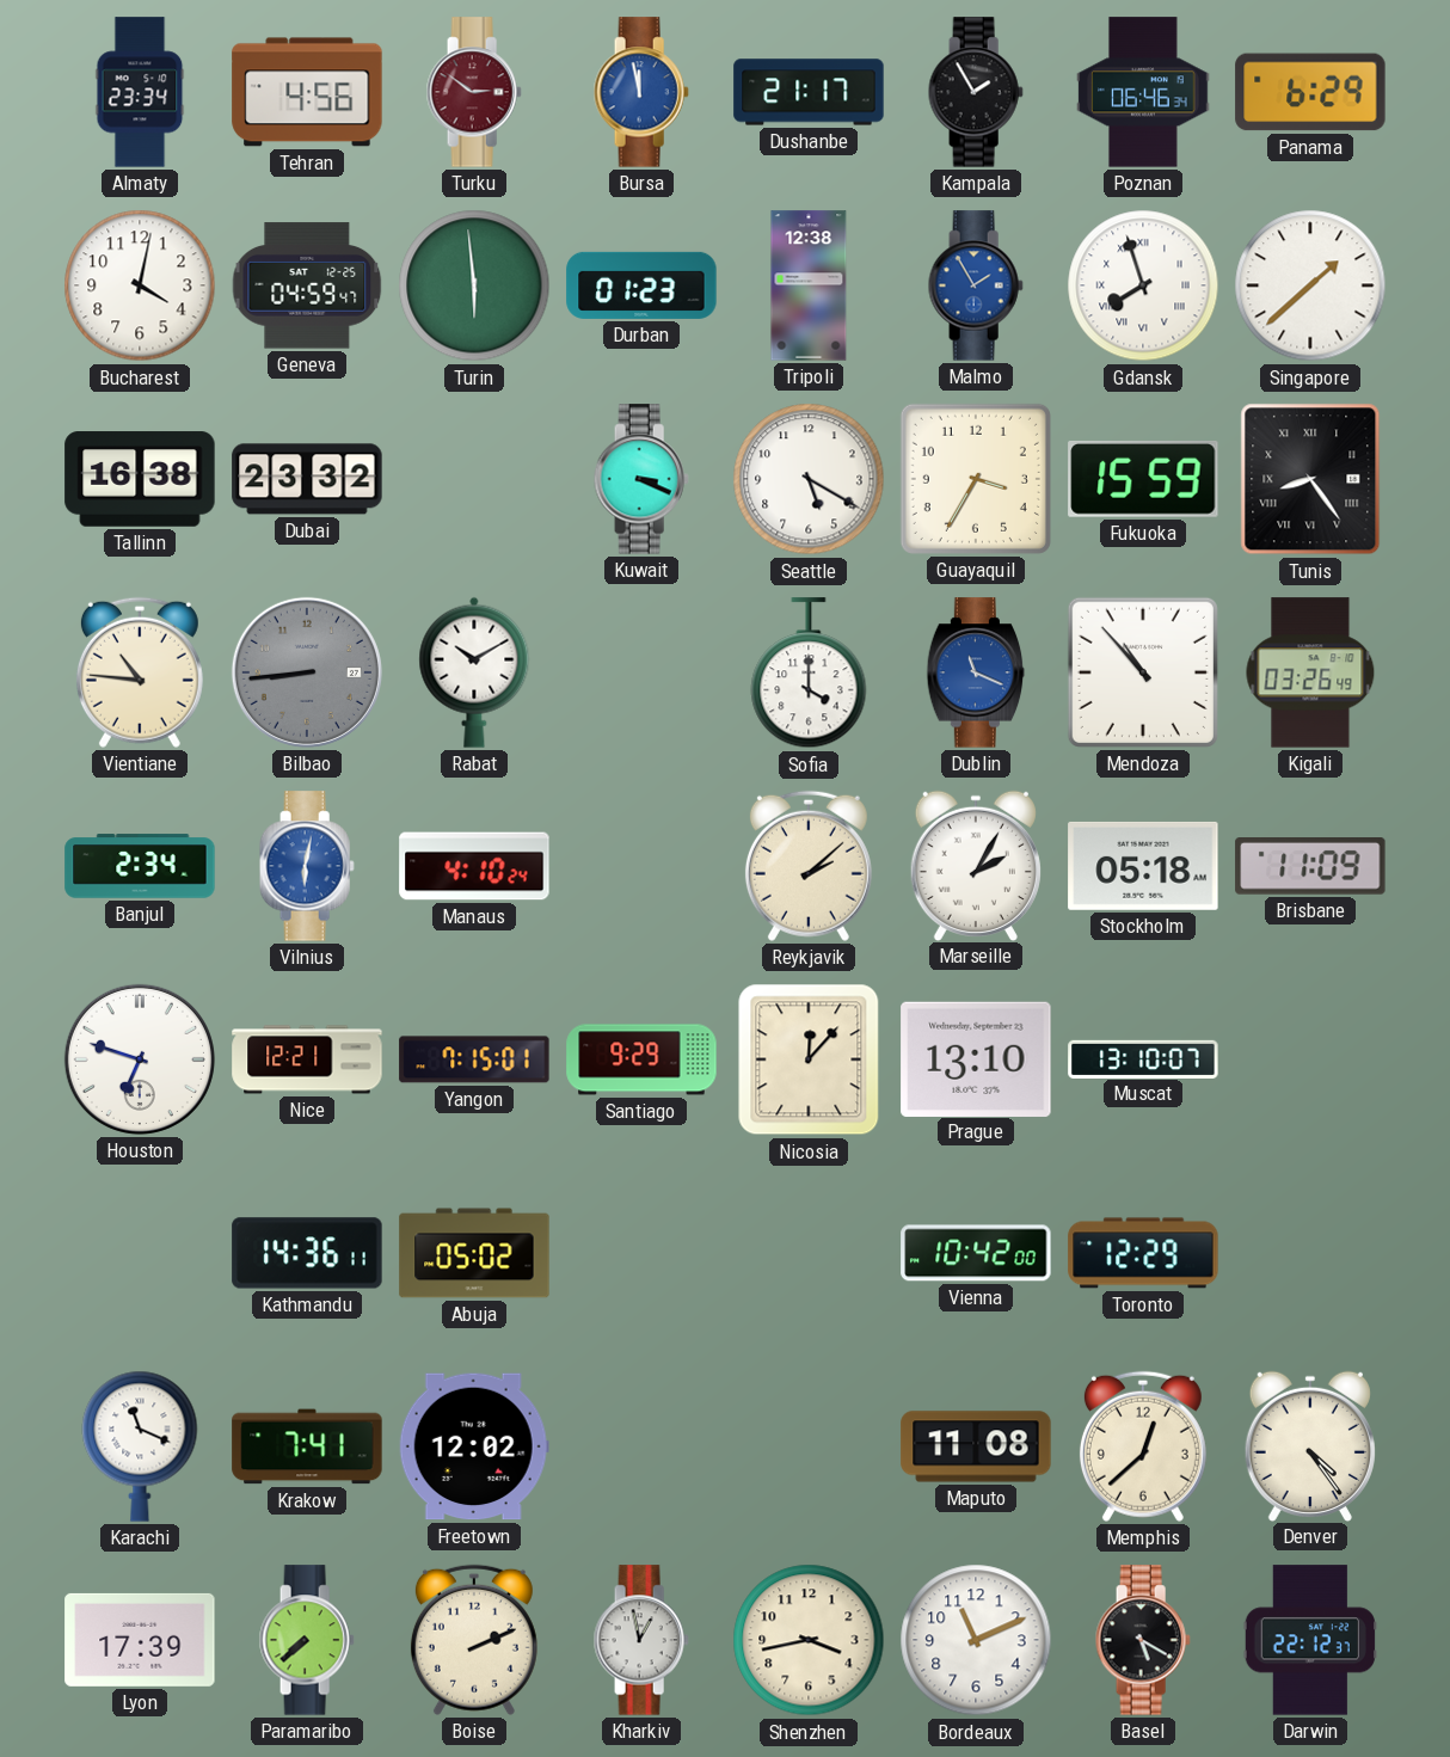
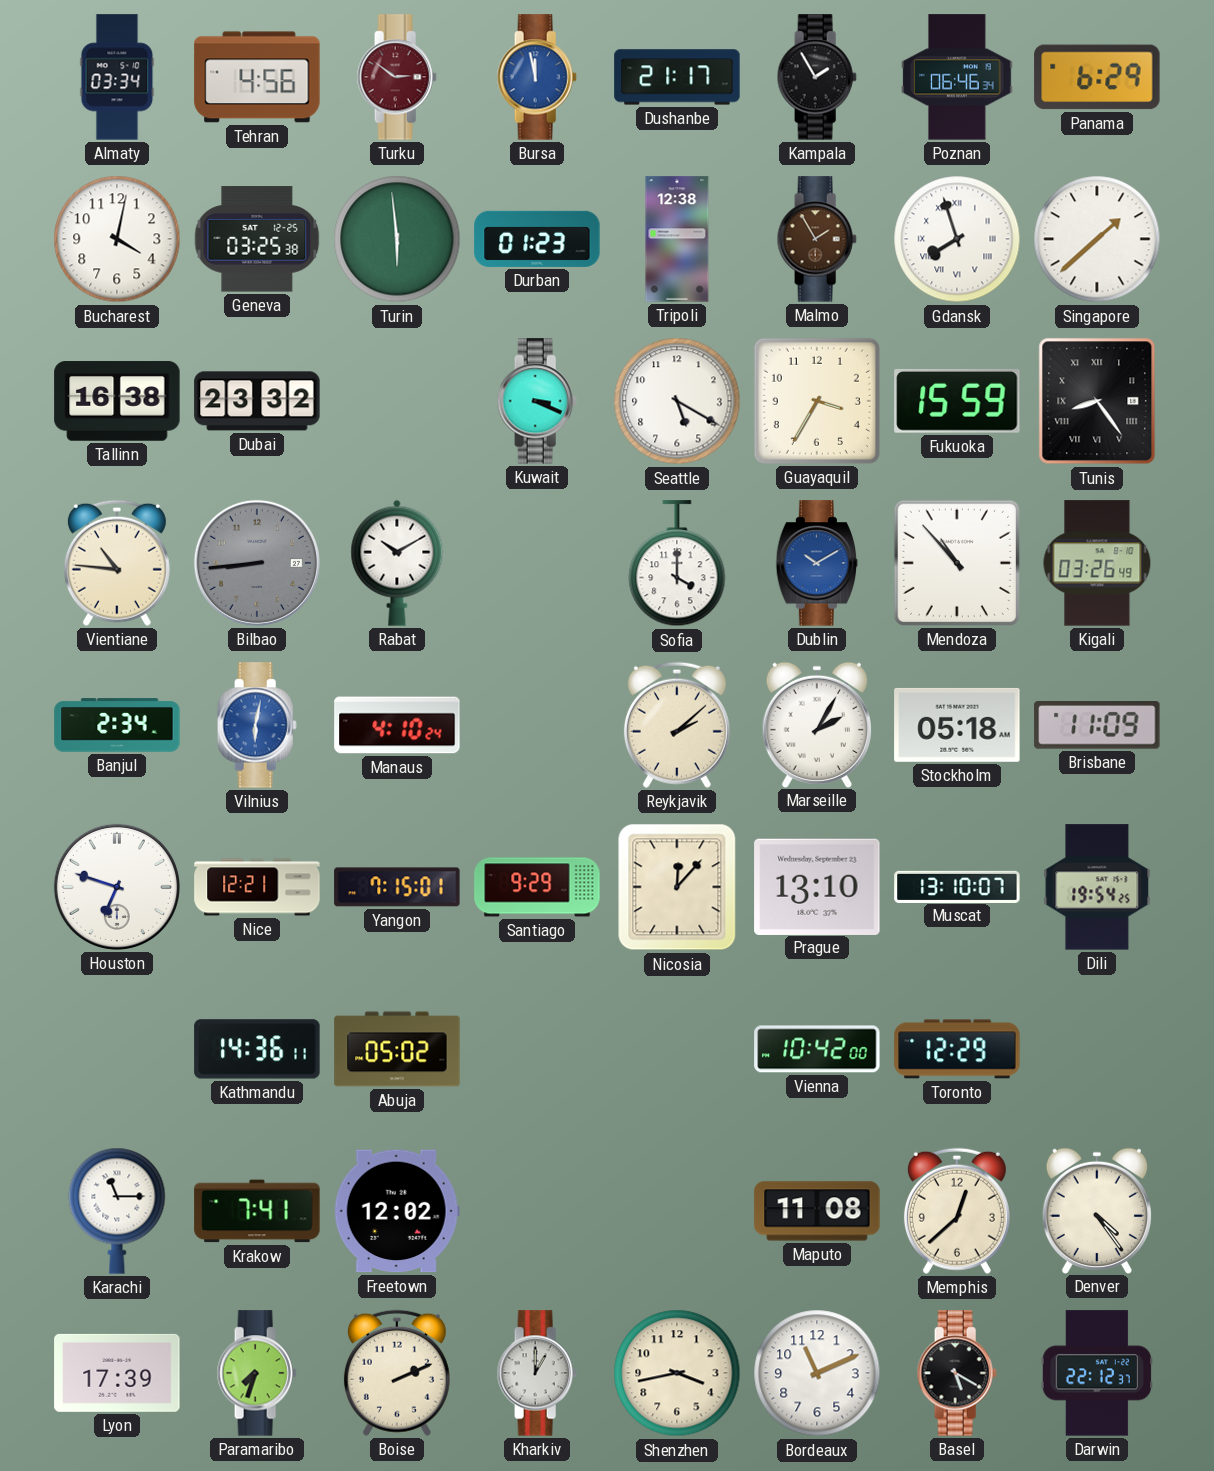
Almaty: 23:34 -> 03:34 (117, 77)
Geneva: 04:59 -> 03:25 (257, 239)
Malmo dial: blue -> brown (817, 239)
Dublin: 11:19 -> 10:10 (817, 563)
Dili: none -> 19:54 (1097, 887)
Karachi: 11:19 -> 11:15 (117, 1211)
Paramaribo: 7:38 -> 7:33 (257, 1373)
Kharkiv: 12:58 -> 1:00 (537, 1373)
